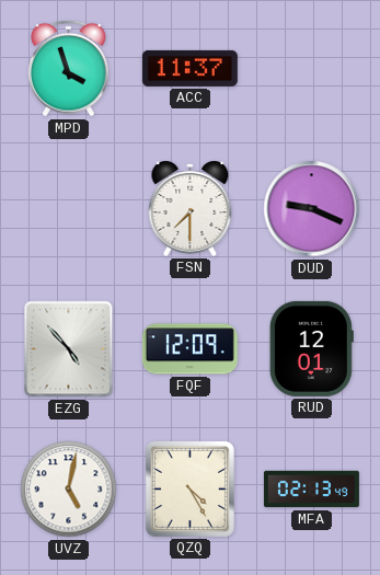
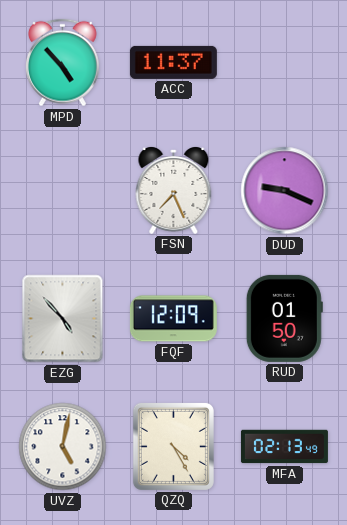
MPD: 3:57 -> 4:53 (63, 63)
FSN: 7:30 -> 7:26 (174, 191)
RUD: 12:01 -> 01:50 (284, 318)
